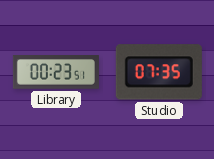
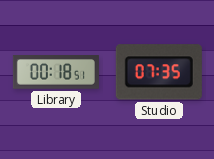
Library: 00:23 -> 00:18 (56, 72)
